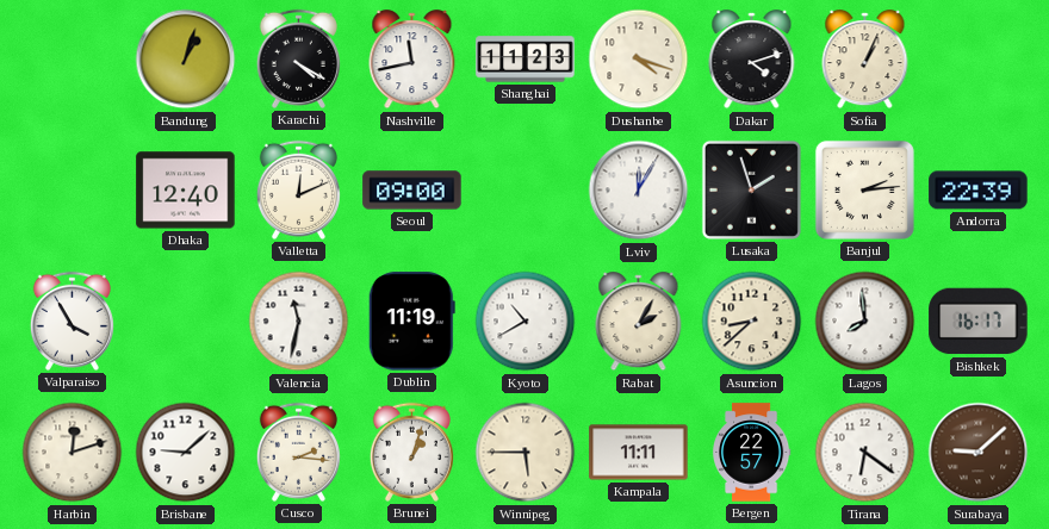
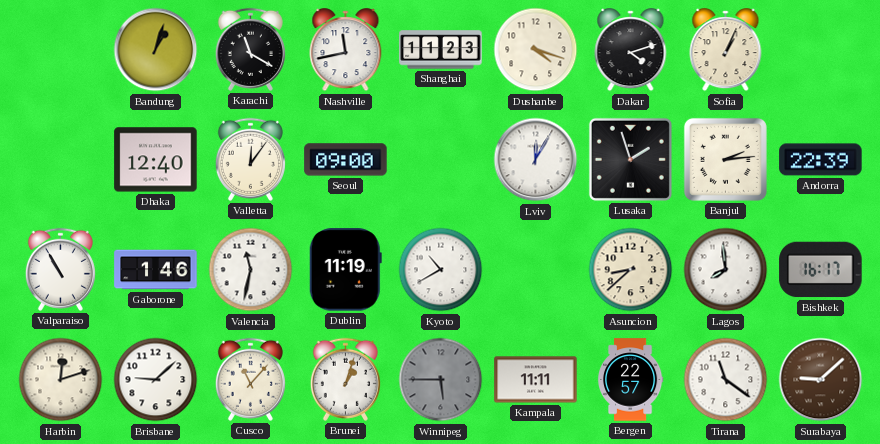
Karachi: 4:20 -> 11:20 (250, 49)
Valletta: 12:11 -> 12:06 (250, 159)
Valparaiso: 3:55 -> 10:55 (60, 269)
Gaborone: none -> 1:46 (156, 270)
Rabat: 2:05 -> none (639, 322)
Cusco: 2:16 -> 11:07 (250, 379)
Winnipeg dial: cream -> grey (441, 380)
Tirana: 6:21 -> 11:21 (726, 380)
